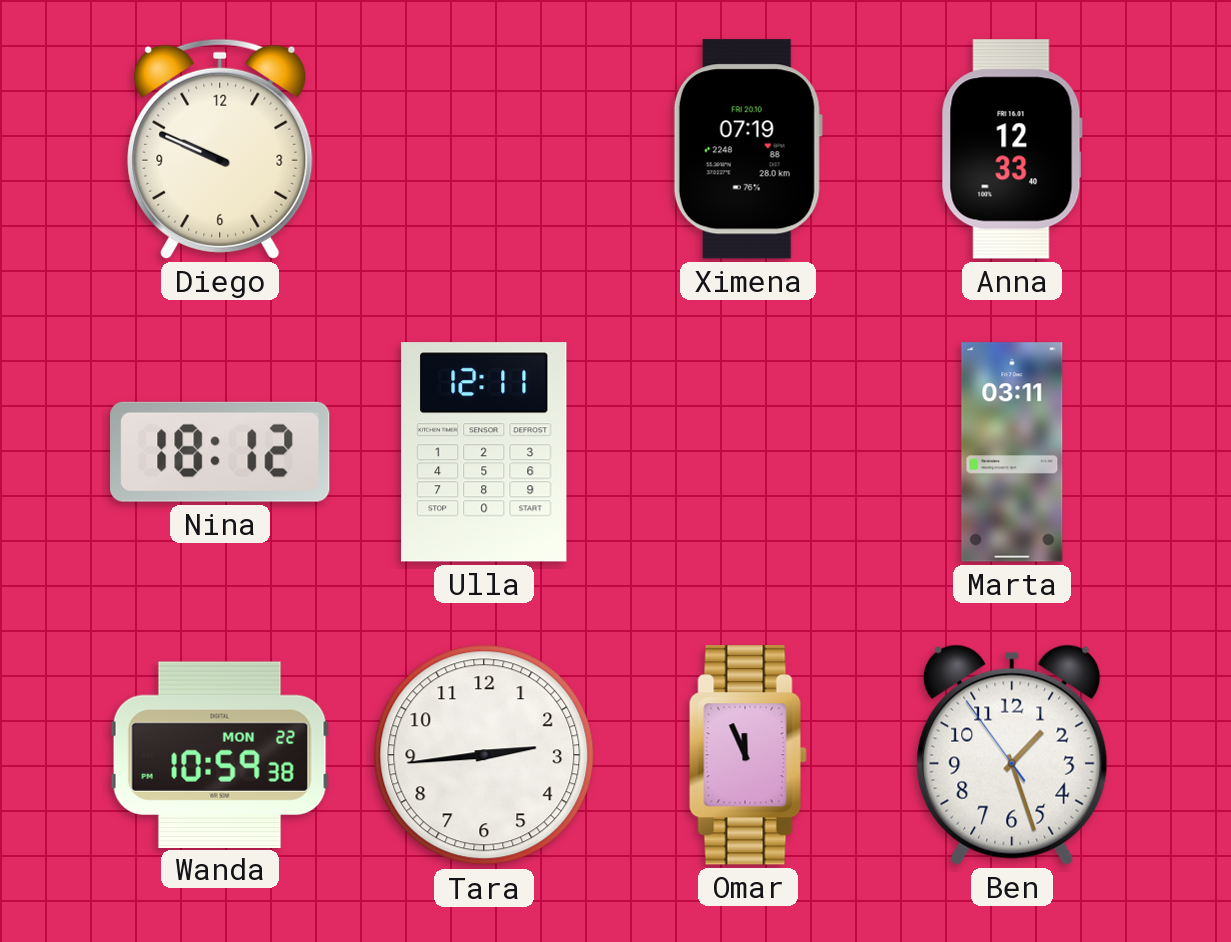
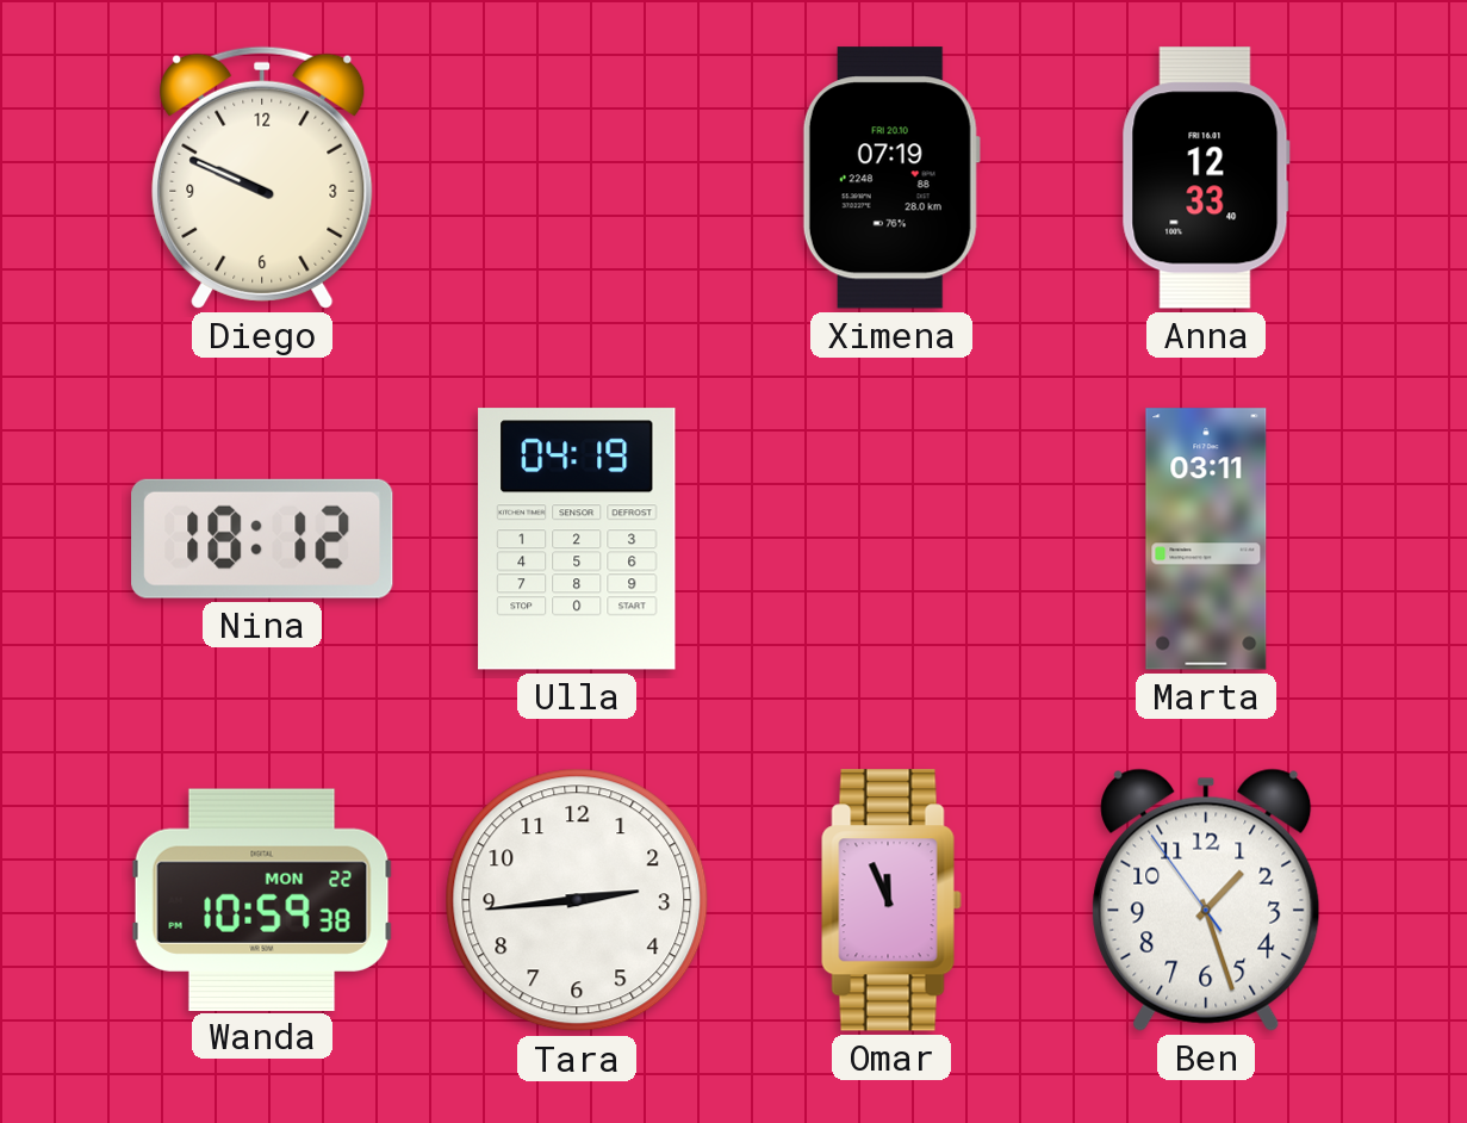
Ulla: 12:11 -> 04:19 (577, 539)
